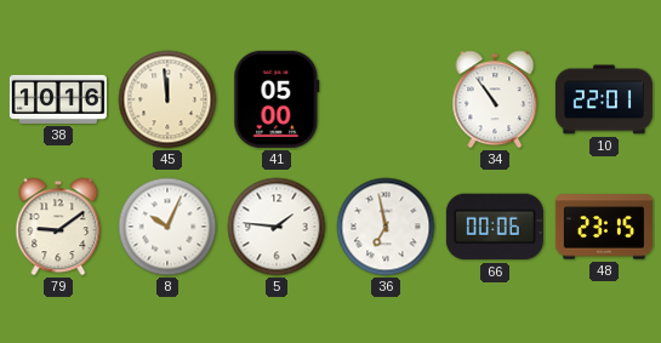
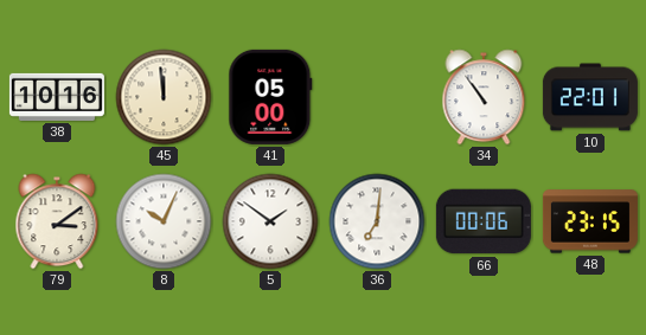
79: 9:09 -> 3:09 (57, 221)
5: 1:46 -> 1:51 (270, 221)
36: 6:58 -> 7:01 (377, 221)
